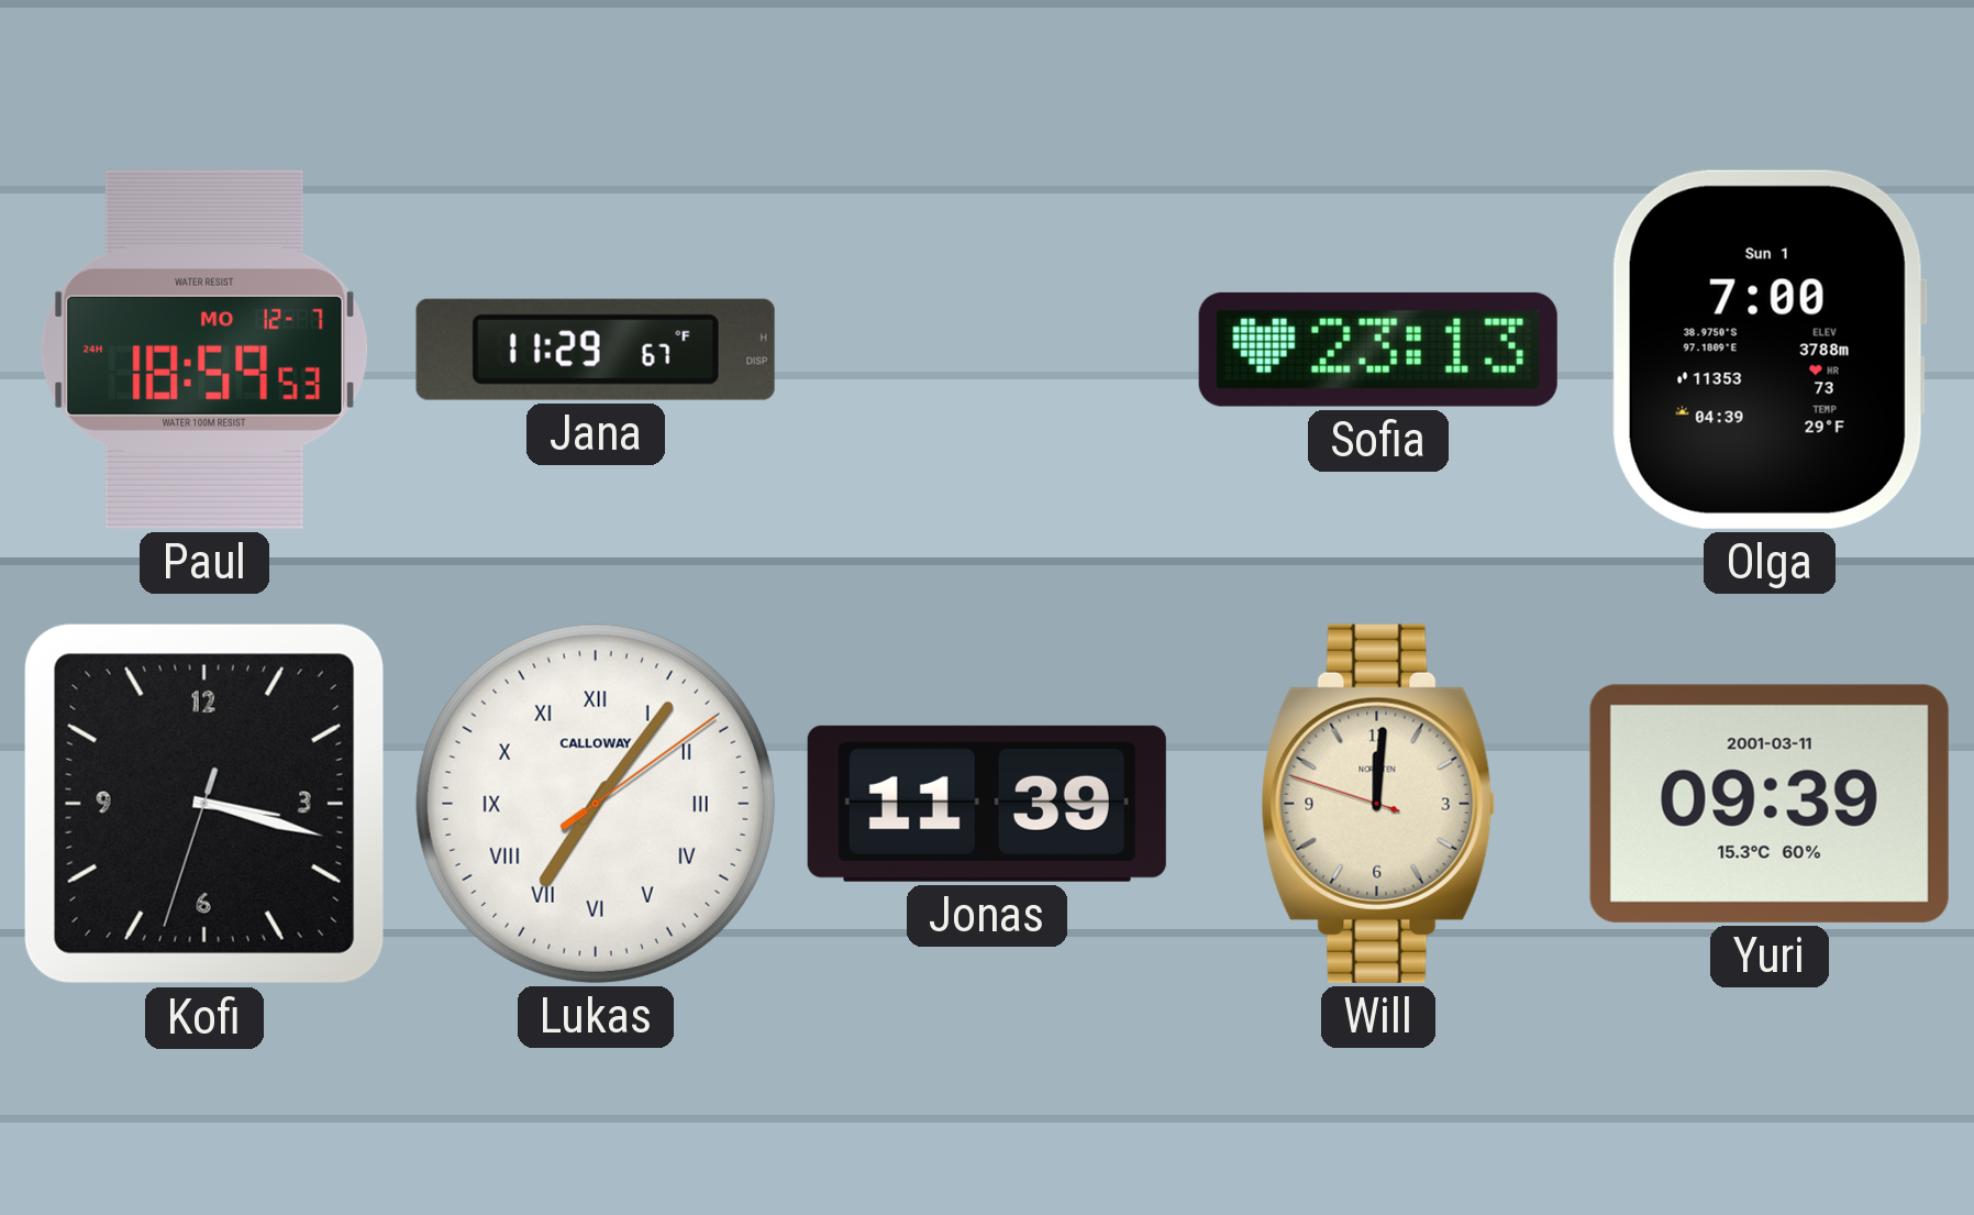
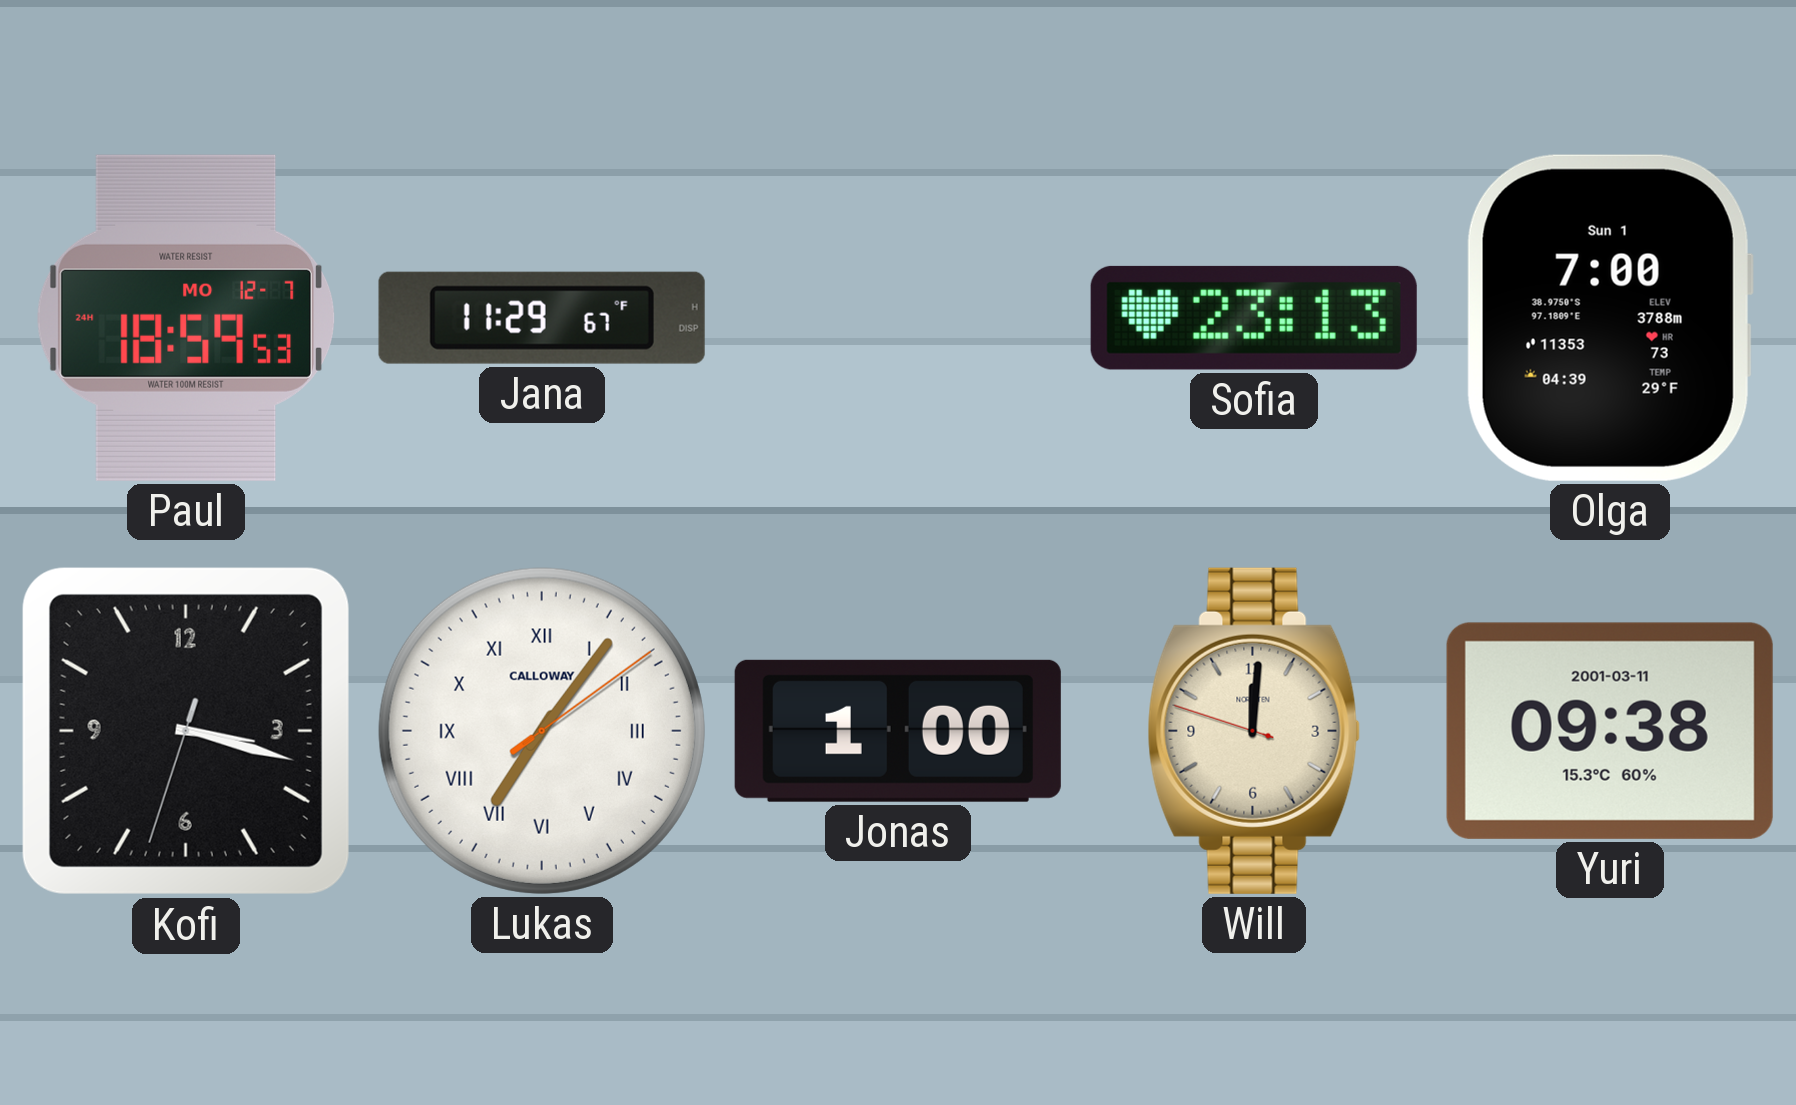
Jonas: 11:39 -> 1:00 (898, 731)
Yuri: 09:39 -> 09:38 (1610, 731)
